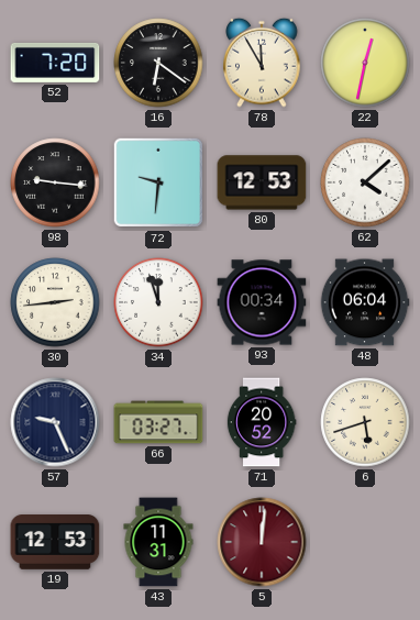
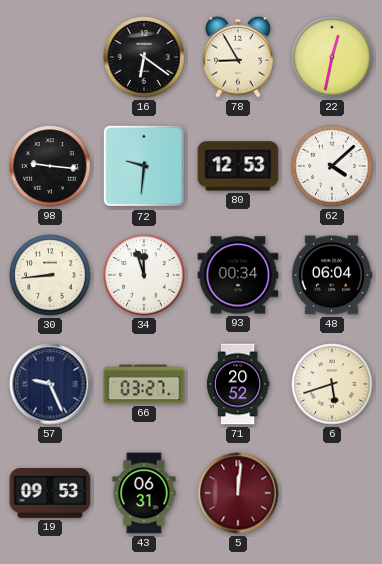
52: 7:20 -> none (55, 63)
78: 11:55 -> 8:55 (238, 57)
30: 2:44 -> 8:44 (50, 275)
19: 12:53 -> 09:53 (50, 494)
43: 11:31 -> 06:31 (144, 493)
